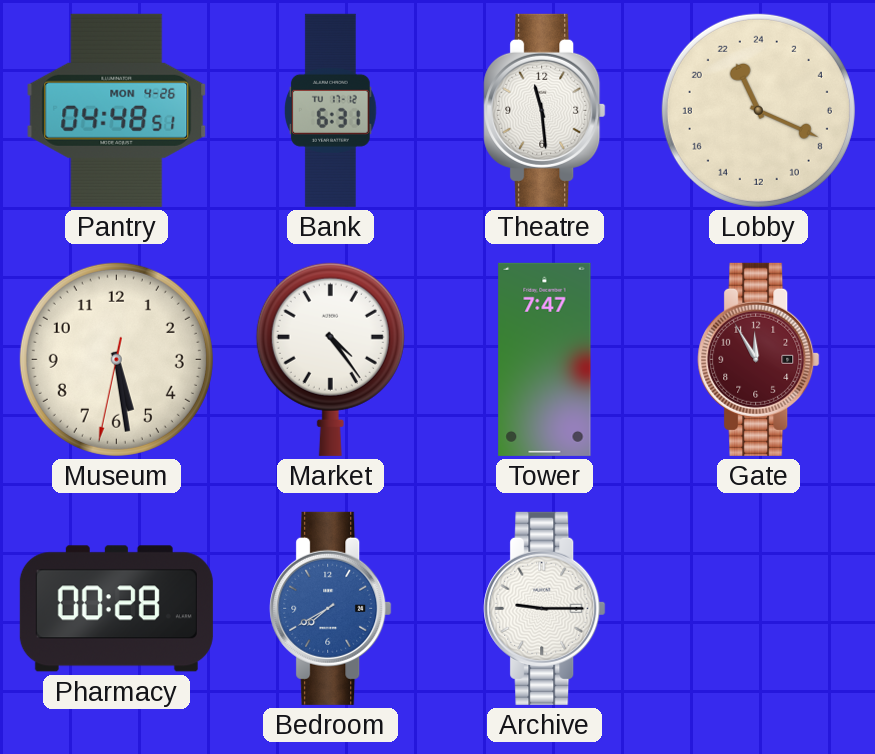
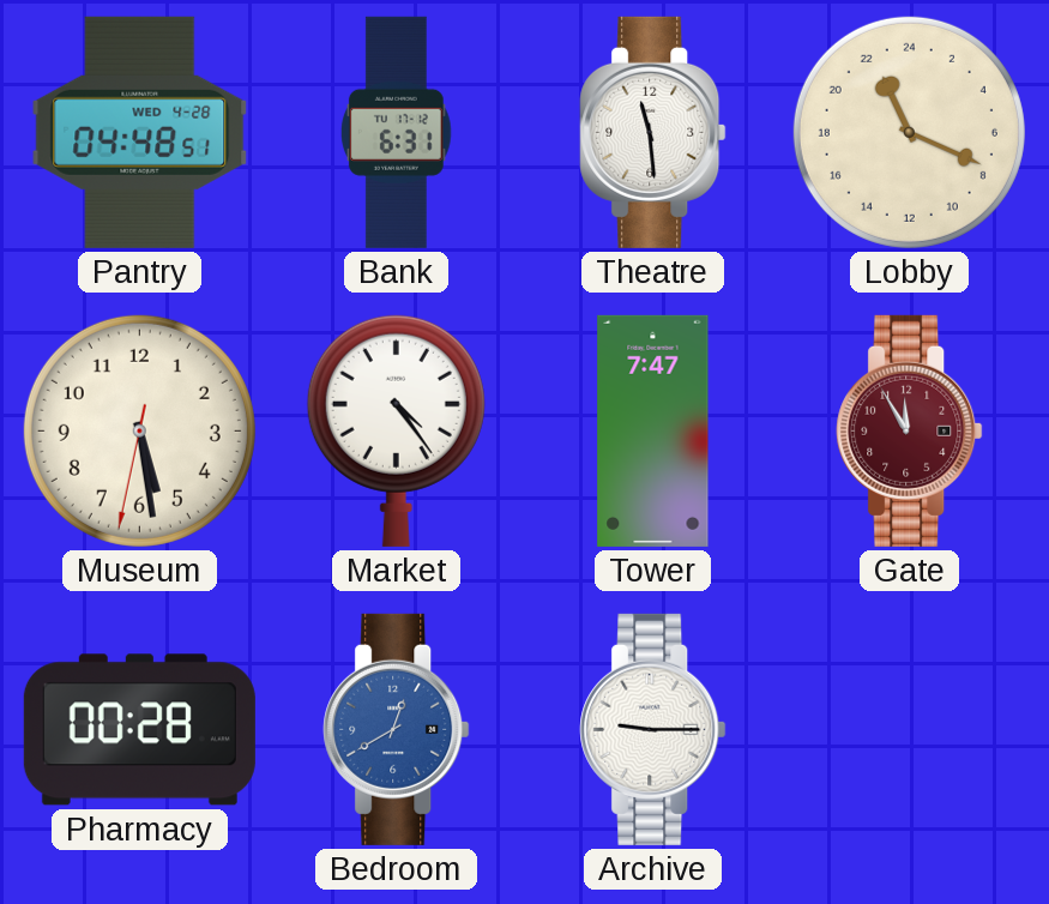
Pantry date: MON 4-26 -> WED 4-28 (140, 132)
Bedroom: 7:40 -> 12:40 (397, 729)
